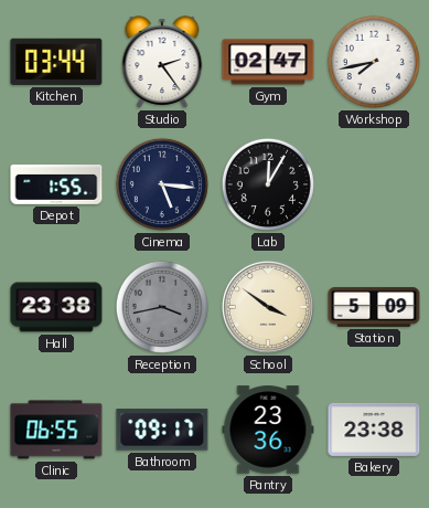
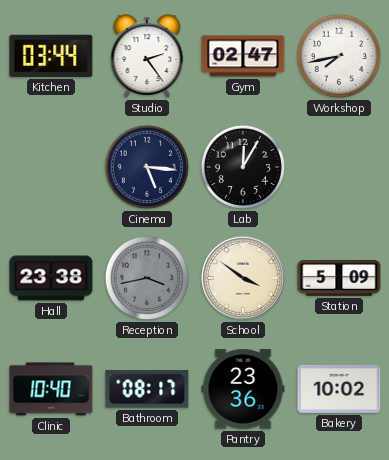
Depot: 1:55 -> none (56, 186)
Clinic: 06:55 -> 10:40 (51, 389)
Bathroom: 09:17 -> 08:17 (147, 389)
Bakery: 23:38 -> 10:02 (339, 389)
